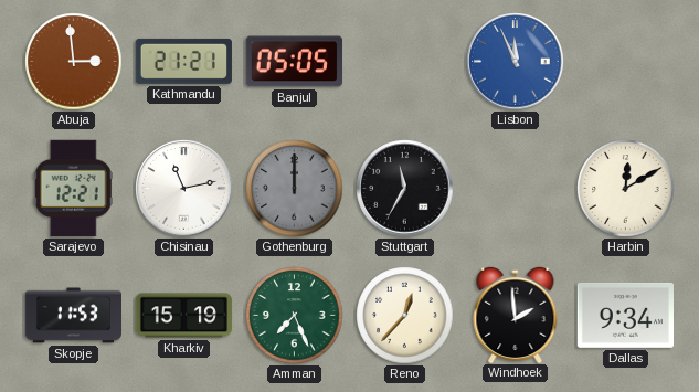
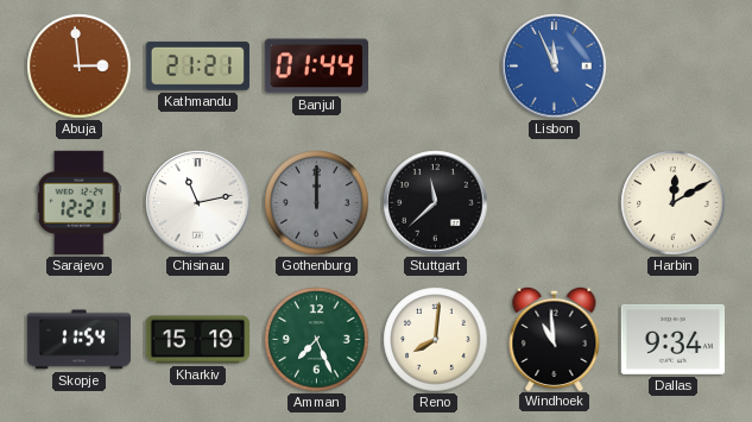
Banjul: 05:05 -> 01:44 (316, 67)
Stuttgart: 11:35 -> 11:38 (436, 203)
Skopje: 11:53 -> 11:54 (78, 340)
Reno: 12:37 -> 8:01 (436, 340)
Windhoek: 1:59 -> 10:59 (555, 338)
